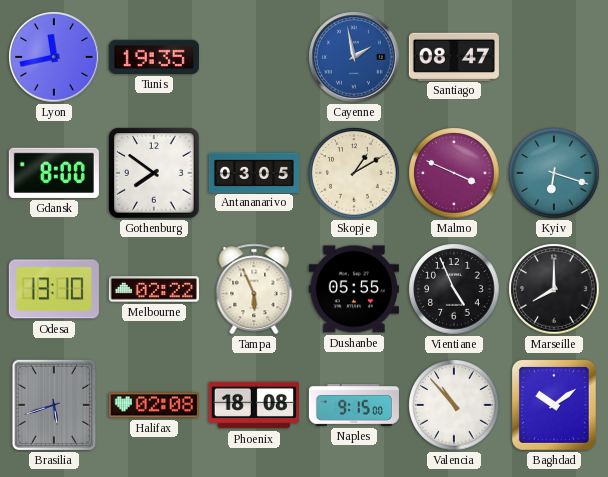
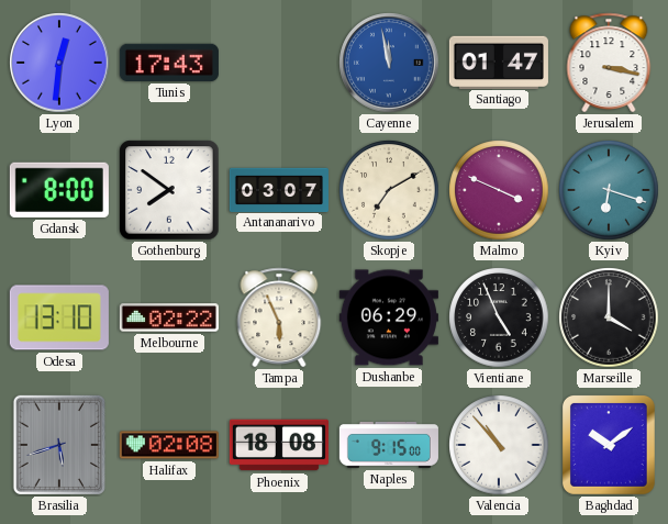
Lyon: 11:43 -> 12:31 (59, 63)
Tunis: 19:35 -> 17:43 (169, 63)
Cayenne: 1:58 -> 11:58 (389, 63)
Santiago: 08:47 -> 01:47 (499, 62)
Jerusalem: none -> 3:17 (609, 63)
Antananarivo: 03:05 -> 03:07 (279, 189)
Skopje: 1:10 -> 7:10 (389, 190)
Dushanbe: 05:55 -> 06:29 (389, 317)
Marseille: 8:00 -> 4:00 (609, 317)
